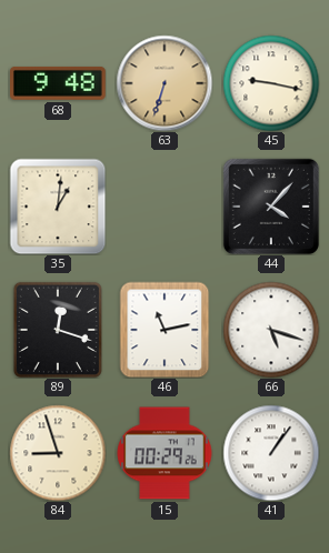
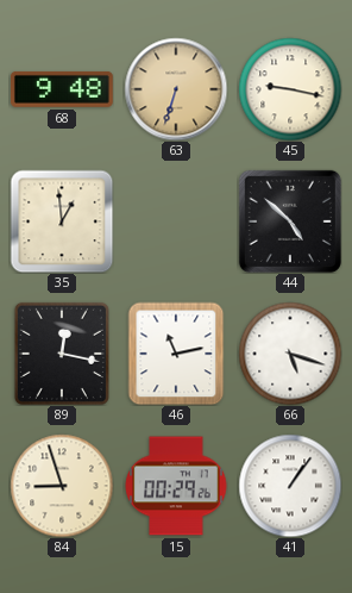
35: 1:01 -> 12:59 (62, 221)
44: 4:07 -> 4:52 (290, 221)
89: 12:18 -> 12:17 (62, 354)
